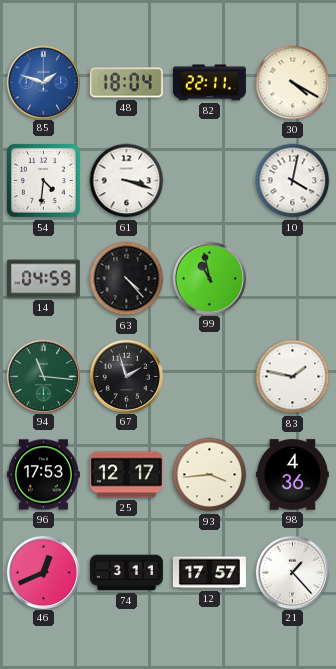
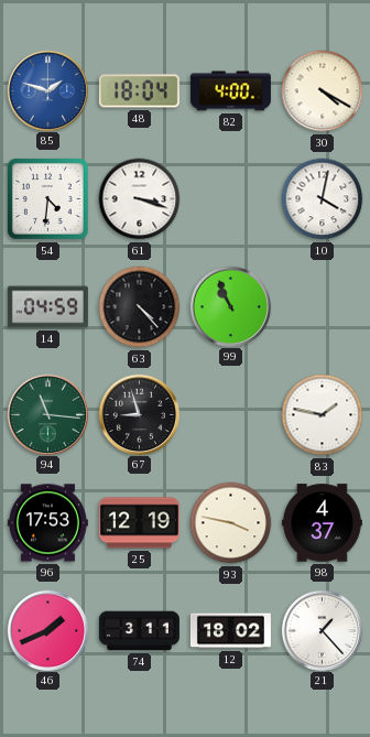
82: 22:11 -> 4:00 (230, 91)
99: 10:58 -> 10:56 (230, 306)
67: 1:57 -> 8:57 (139, 414)
25: 12:17 -> 12:19 (139, 523)
93: 3:44 -> 3:47 (231, 523)
98: 4:36 -> 4:37 (322, 523)
46: 12:41 -> 1:41 (47, 630)
12: 17:57 -> 18:02 (230, 631)
